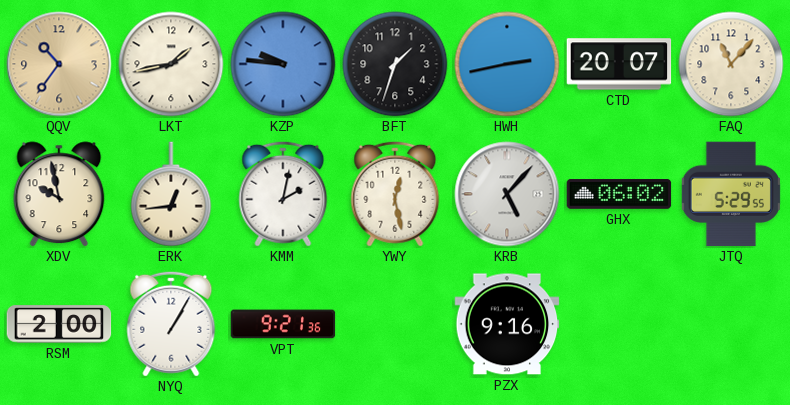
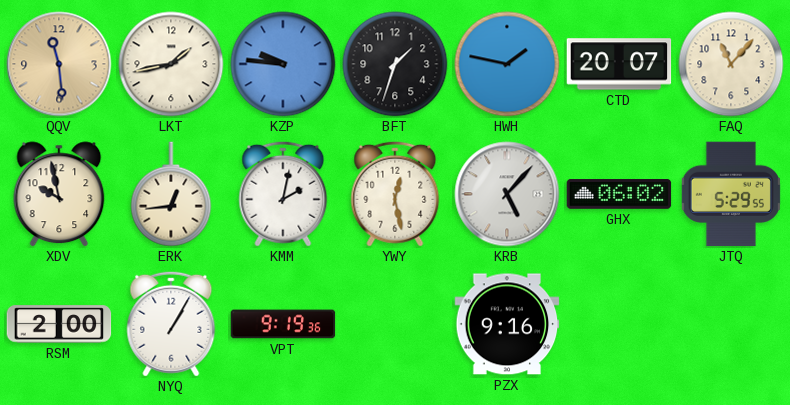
QQV: 10:36 -> 11:29 (59, 64)
HWH: 2:43 -> 1:47 (507, 64)
VPT: 9:21 -> 9:19 (283, 324)
